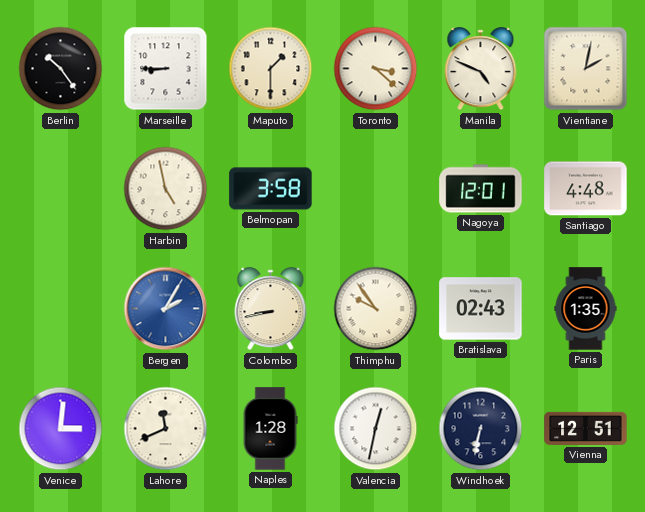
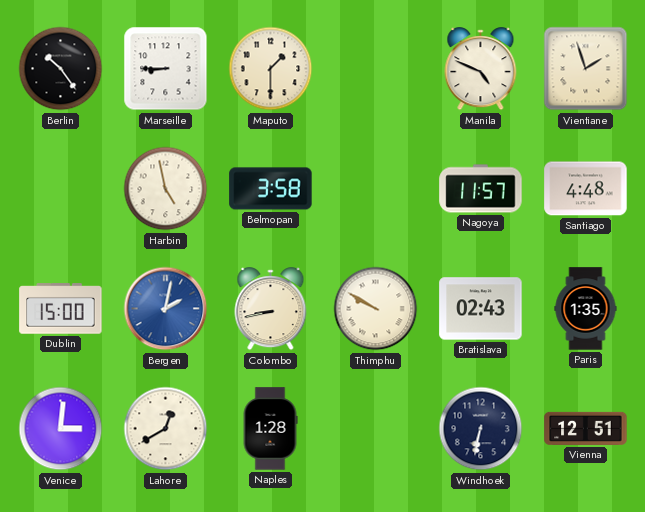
Toronto: 3:22 -> none (376, 69)
Vientiane: 2:02 -> 1:57 (586, 69)
Nagoya: 12:01 -> 11:57 (481, 189)
Dublin: none -> 15:00 (61, 309)
Bergen: 2:05 -> 2:02 (166, 309)
Thimphu: 9:54 -> 9:50 (376, 309)
Lahore: 11:41 -> 12:40 (166, 429)
Valencia: 12:32 -> none (376, 429)
